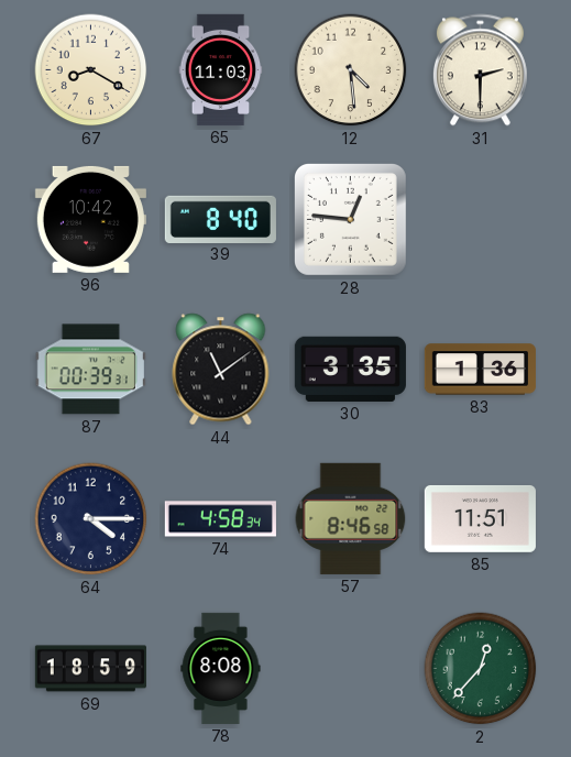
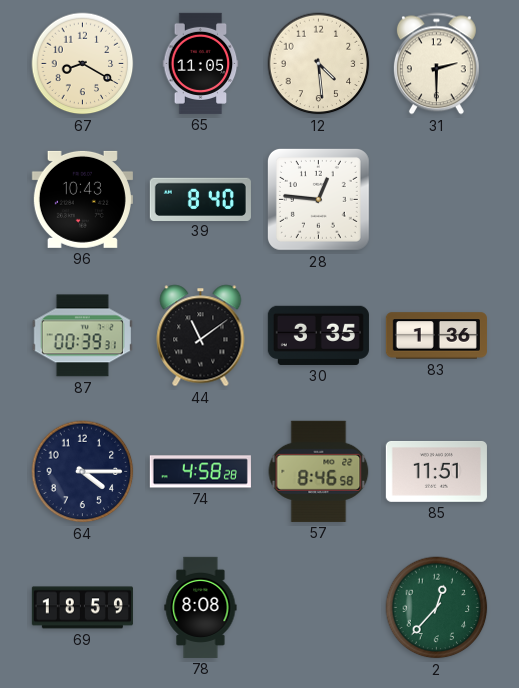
65: 11:03 -> 11:05 (201, 63)
96: 10:42 -> 10:43 (82, 199)
74: 4:58:34 -> 4:58:28 (200, 472)
